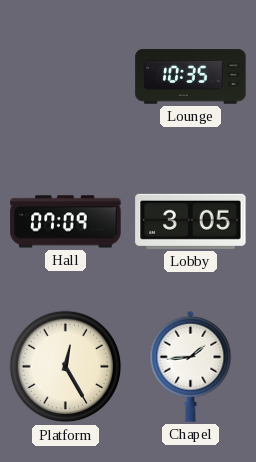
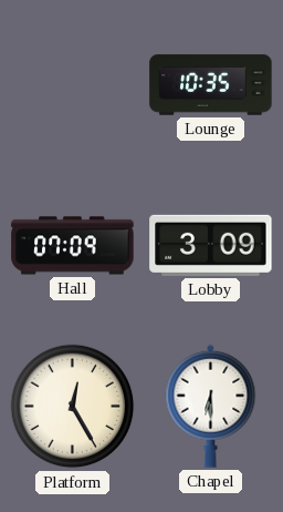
Lobby: 3:05 -> 3:09 (211, 245)
Chapel: 1:44 -> 6:30 (211, 406)
